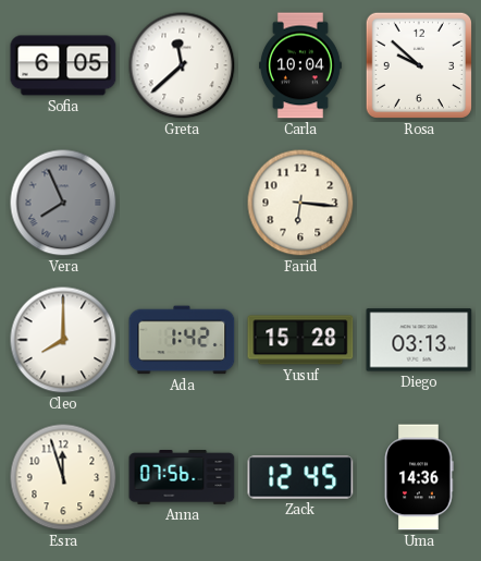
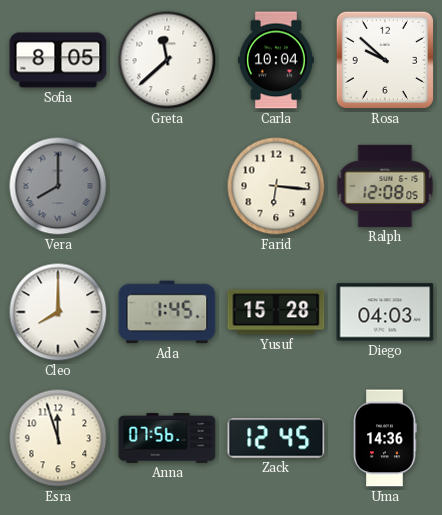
Sofia: 6:05 -> 8:05 (58, 60)
Vera: 7:56 -> 8:00 (58, 186)
Ralph: none -> 12:08 (385, 186)
Ada: 1:42 -> 1:45 (167, 312)
Diego: 03:13 -> 04:03 (385, 312)
